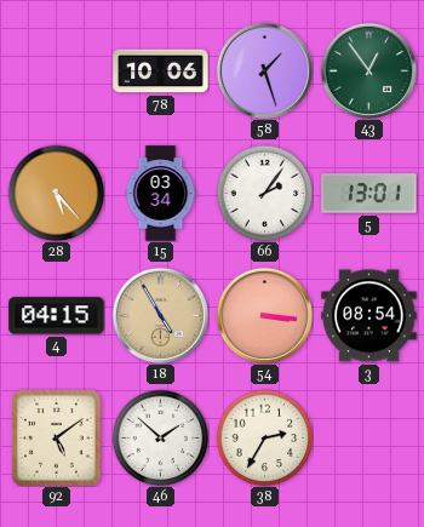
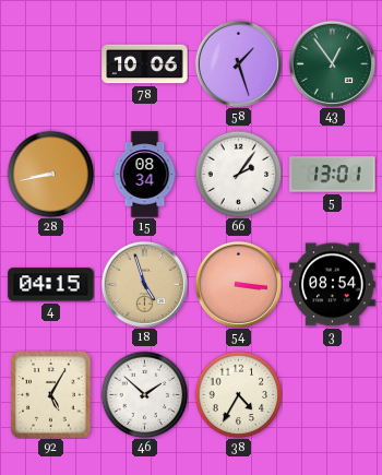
28: 5:23 -> 8:43 (50, 174)
15: 03:34 -> 08:34 (145, 175)
18: 4:55 -> 4:57 (144, 284)
92: 5:09 -> 5:05 (51, 395)
38: 2:35 -> 4:35 (238, 394)
